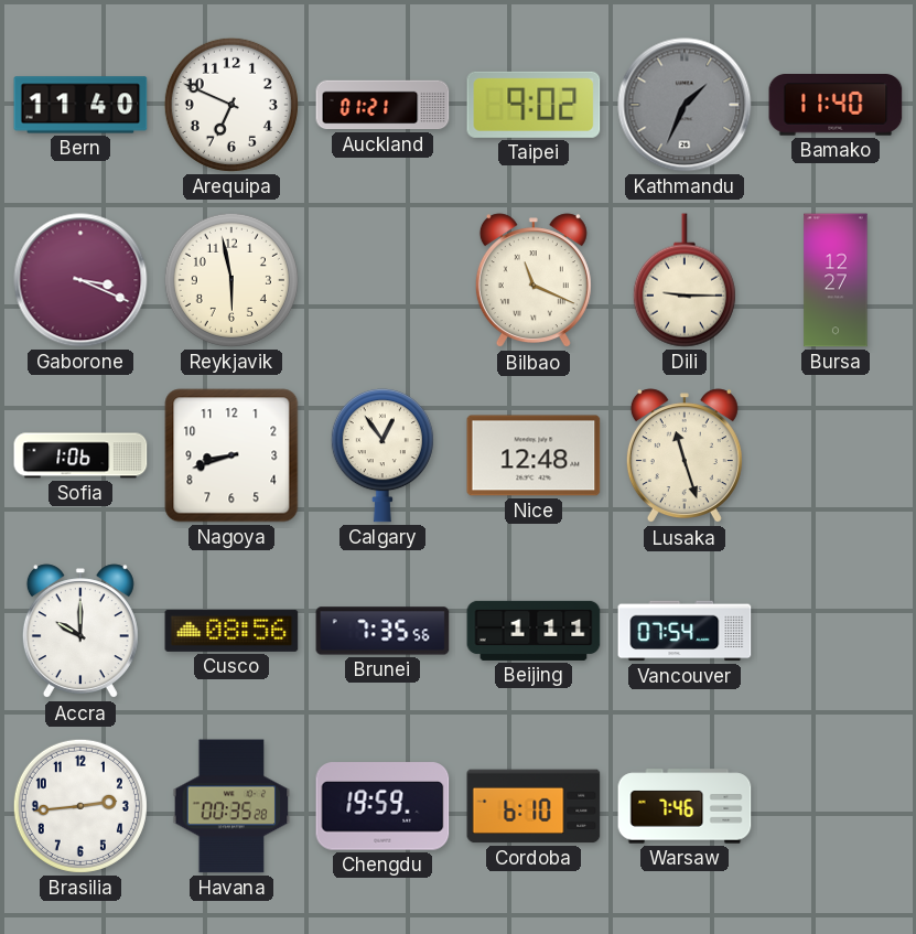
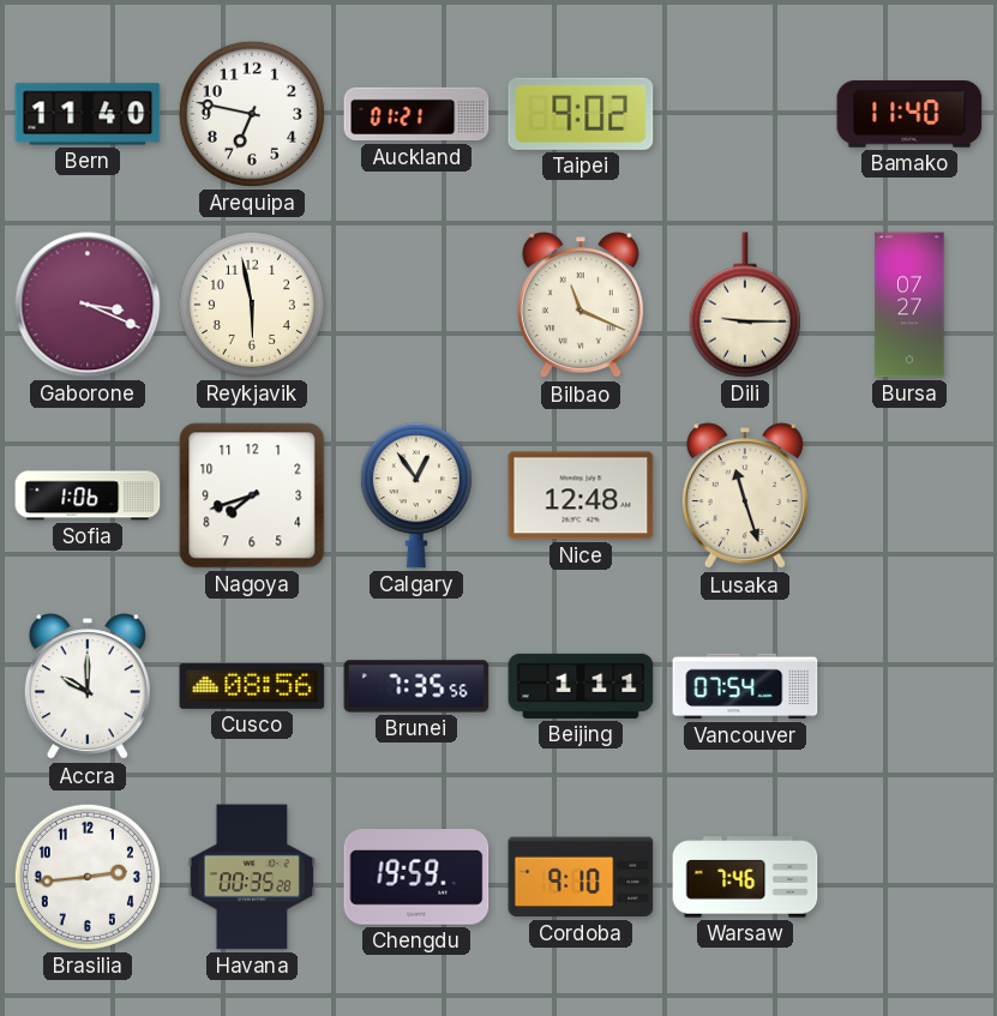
Arequipa: 6:49 -> 6:47 (252, 114)
Kathmandu: 1:34 -> none (685, 105)
Bursa: 12:27 -> 07:27 (909, 305)
Nagoya: 8:42 -> 7:42 (252, 495)
Cordoba: 6:10 -> 9:10 (581, 877)
